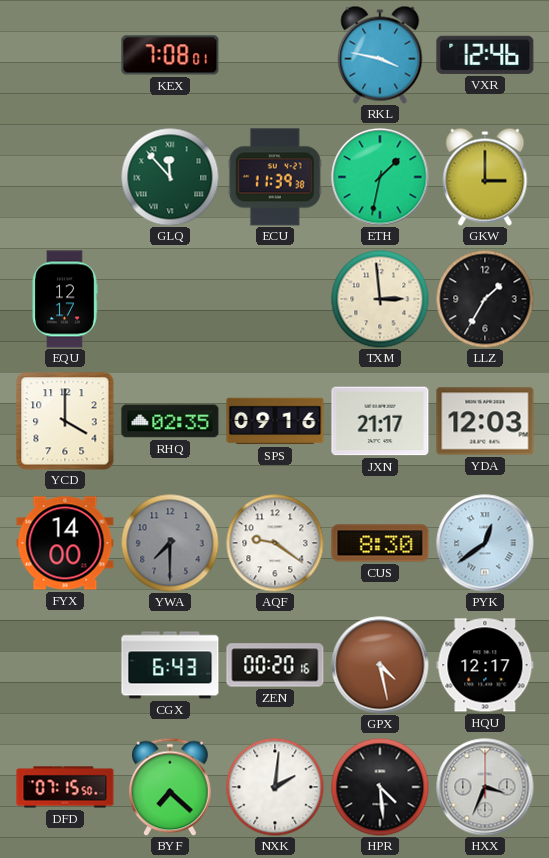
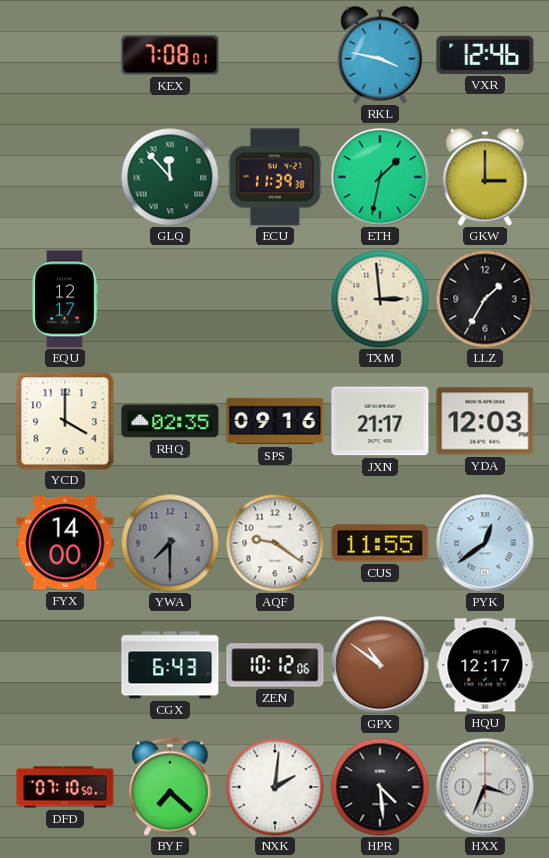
CUS: 8:30 -> 11:55 (380, 543)
ZEN: 00:20 -> 10:12 (275, 665)
GPX: 4:28 -> 10:51 (380, 665)
DFD: 07:15 -> 07:10 (65, 787)
